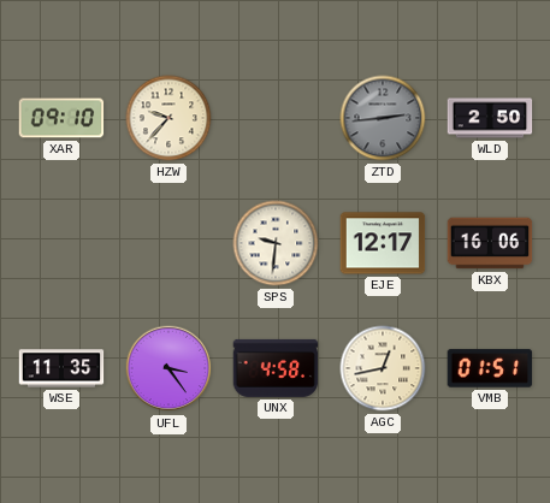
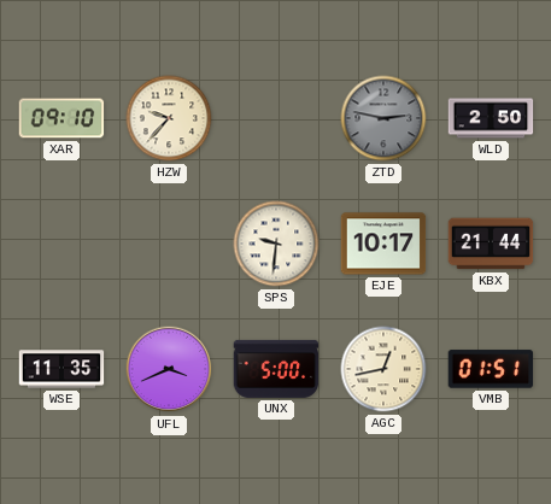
ZTD: 2:44 -> 2:47 (383, 118)
EJE: 12:17 -> 10:17 (383, 244)
KBX: 16:06 -> 21:44 (491, 244)
UFL: 3:24 -> 3:41 (169, 369)
UNX: 4:58 -> 5:00 (276, 369)
